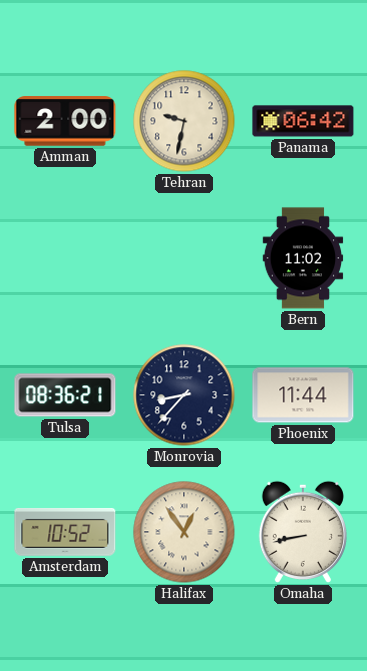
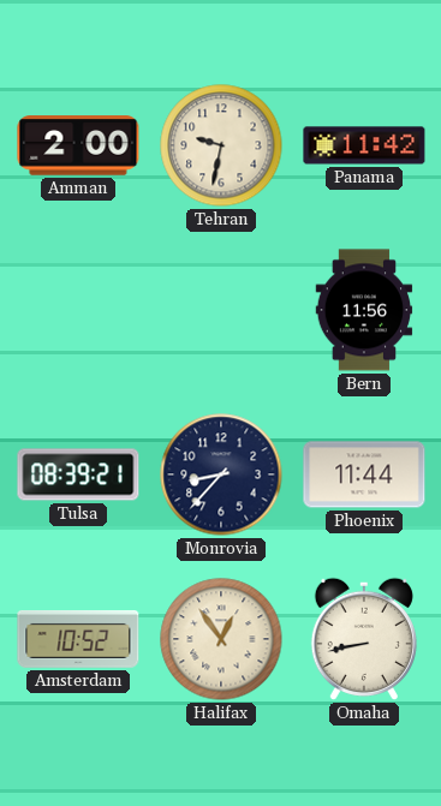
Panama: 06:42 -> 11:42 (364, 145)
Bern: 11:02 -> 11:56 (364, 310)
Tulsa: 08:36 -> 08:39 (78, 474)
